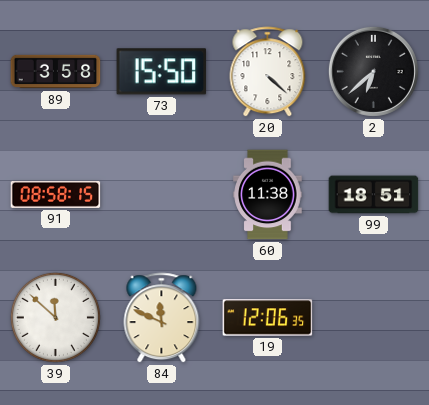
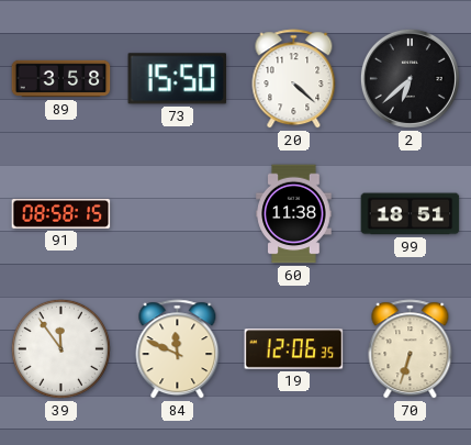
39: 11:52 -> 11:54 (60, 348)
70: none -> 6:33 (411, 349)
